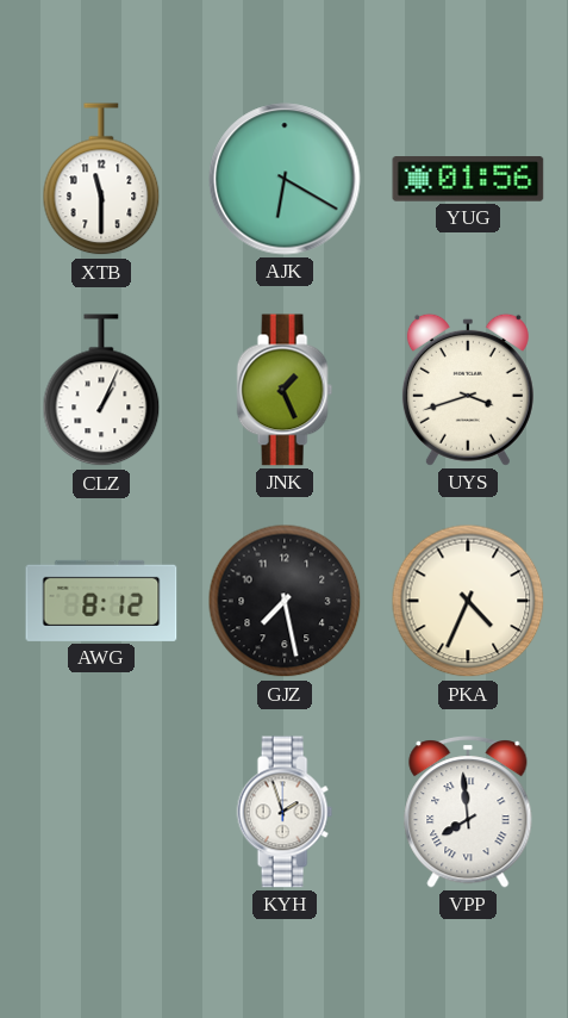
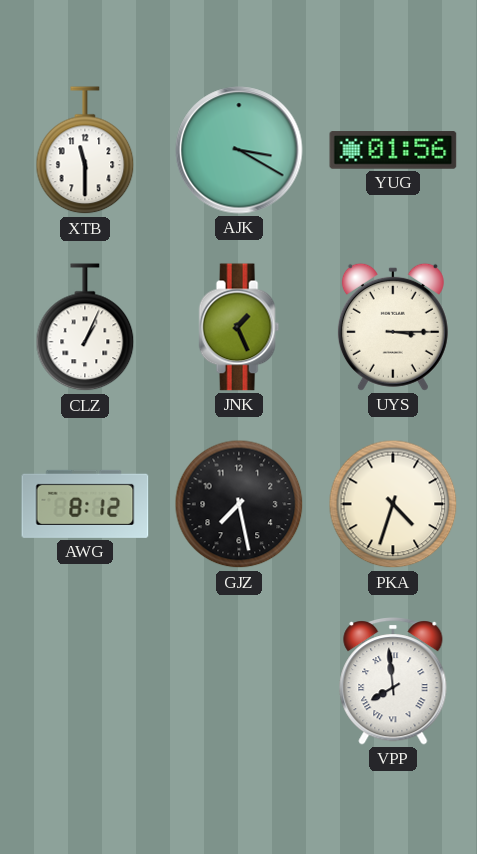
AJK: 6:20 -> 3:20 (239, 150)
UYS: 3:42 -> 3:15 (393, 327)
PKA: 4:34 -> 4:33 (393, 504)
KYH: 1:57 -> none (285, 812)
